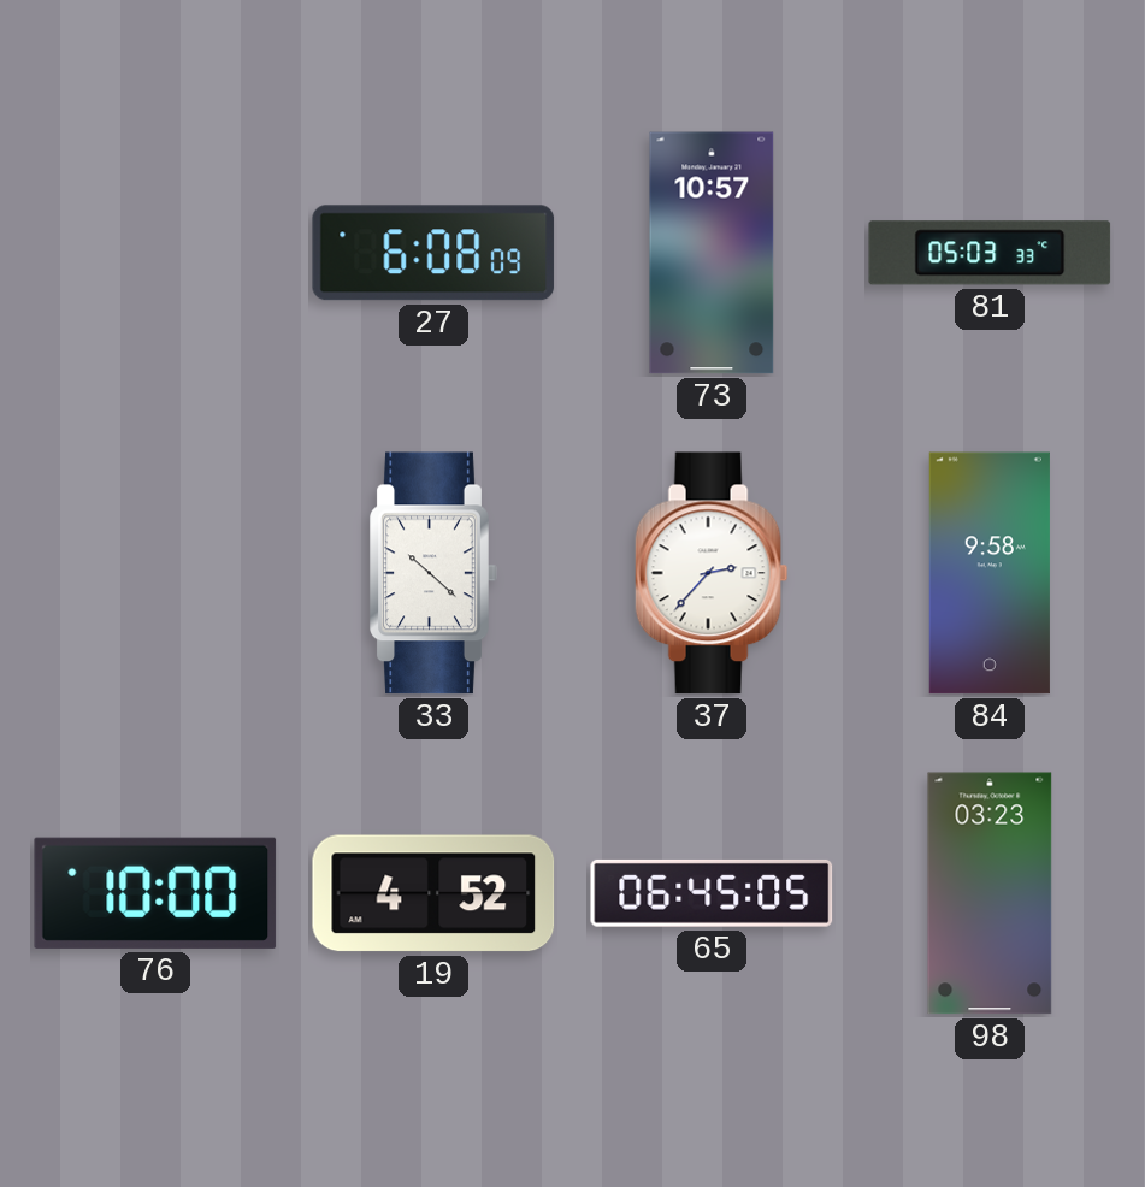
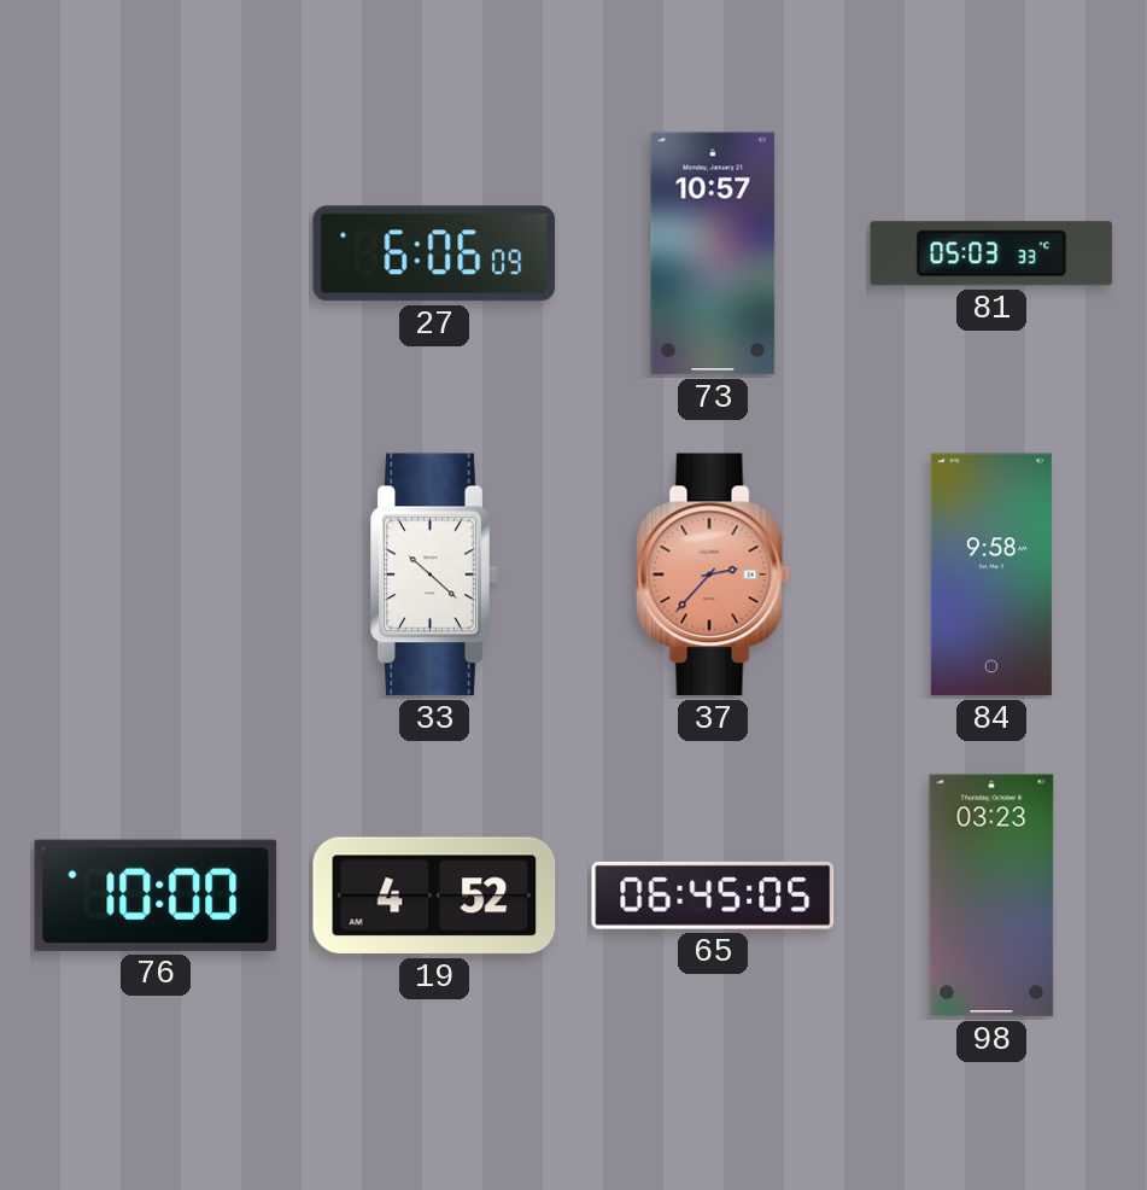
27: 6:08 -> 6:06 (434, 253)
37 dial: white -> salmon (713, 574)
